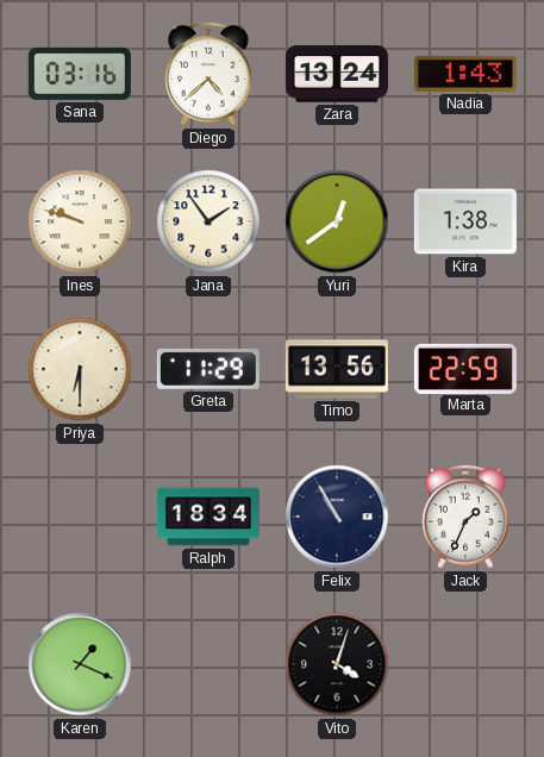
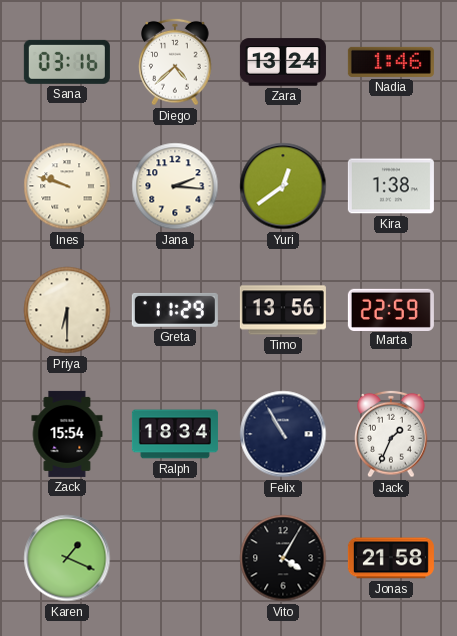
Nadia: 1:43 -> 1:46 (391, 62)
Jana: 1:54 -> 2:16 (175, 186)
Zack: none -> 15:54 (67, 434)
Vito: 4:03 -> 4:05 (283, 558)
Jonas: none -> 21:58 (391, 558)
